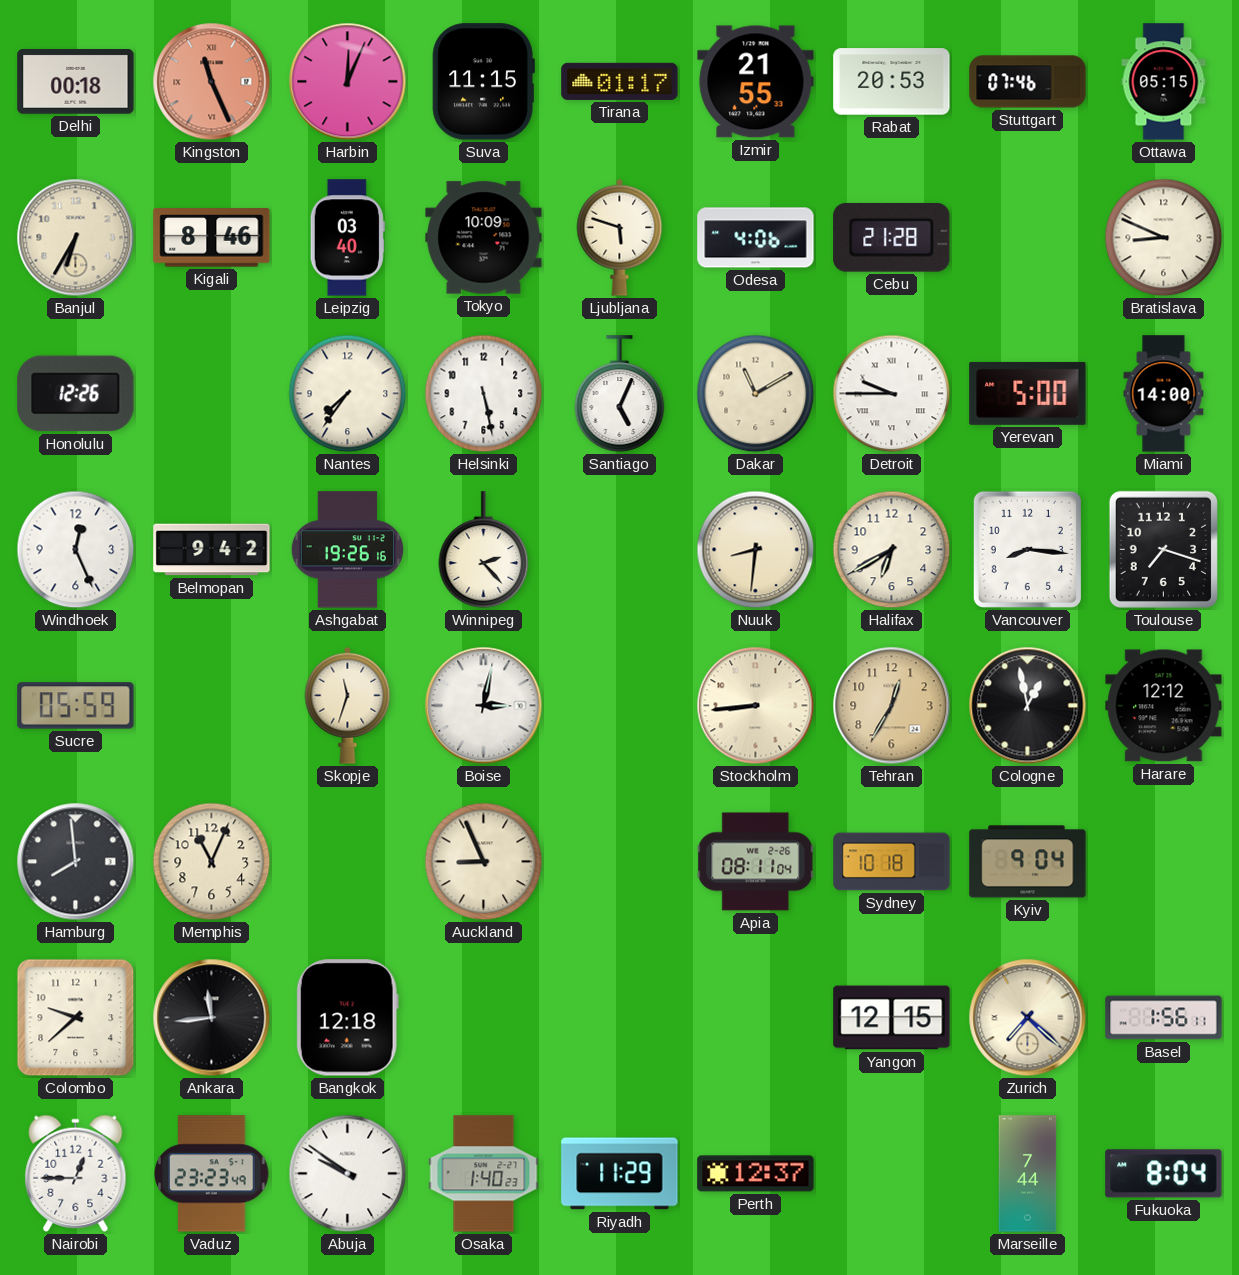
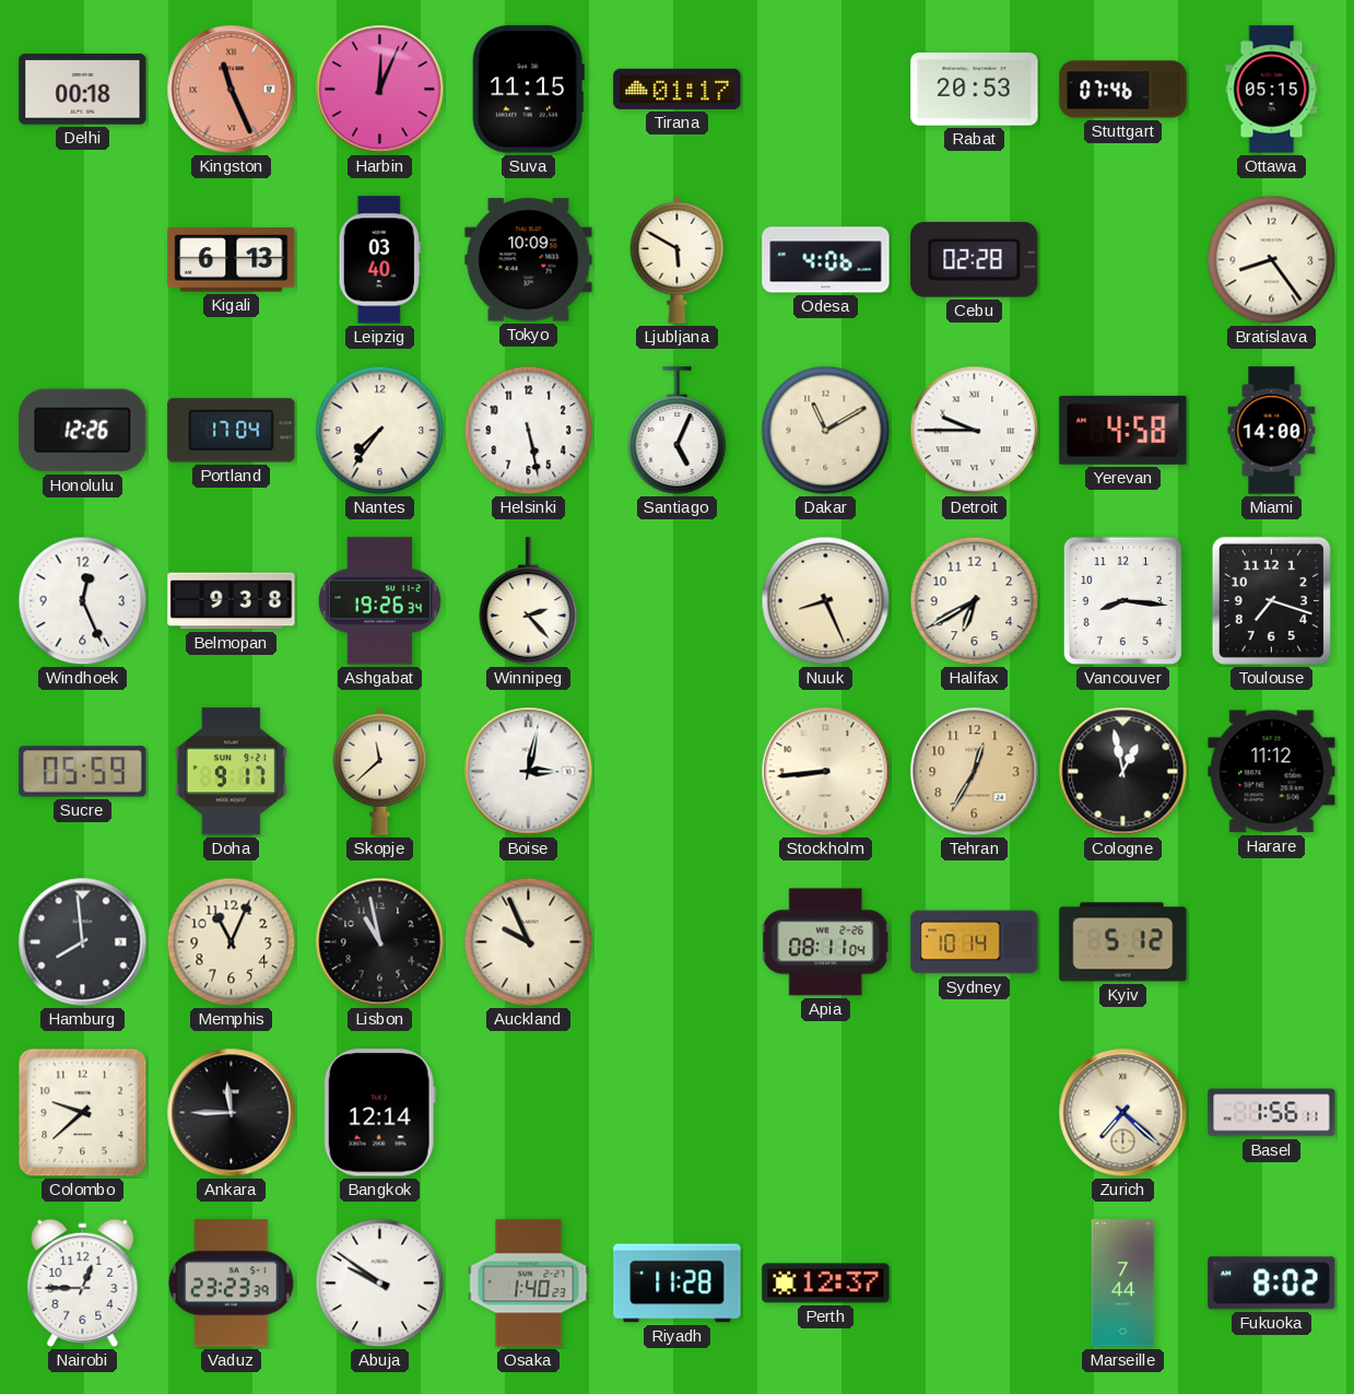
Izmir: 21:55 -> none (756, 82)
Banjul: 6:35 -> none (76, 238)
Kigali: 8:46 -> 6:13 (232, 260)
Ljubljana: 5:48 -> 5:50 (678, 259)
Cebu: 21:28 -> 02:28 (975, 259)
Bratislava: 8:49 -> 8:24 (1272, 260)
Portland: none -> 17:04 (232, 431)
Yerevan: 5:00 -> 4:58 (1123, 430)
Belmopan: 9:42 -> 9:38 (232, 601)
Ashgabat: 19:26:16 -> 19:26:34 (379, 601)
Nuuk: 8:31 -> 8:26 (826, 601)
Doha: none -> 9:17 (231, 772)
Skopje: 11:33 -> 11:38 (380, 771)
Harare: 12:12 -> 11:12 (1272, 772)
Lisbon: none -> 10:58 (380, 942)
Auckland: 8:56 -> 9:56 (529, 942)
Sydney: 10:18 -> 10:14 (975, 942)
Kyiv: 9:04 -> 5:12 (1123, 942)
Ankara: 11:44 -> 11:45 (232, 1113)
Bangkok: 12:18 -> 12:14 (379, 1113)
Yangon: 12:15 -> none (892, 1018)
Vaduz: 23:23:49 -> 23:23:39 (232, 1284)
Riyadh: 11:29 -> 11:28 (678, 1284)
Fukuoka: 8:04 -> 8:02 (1272, 1284)
